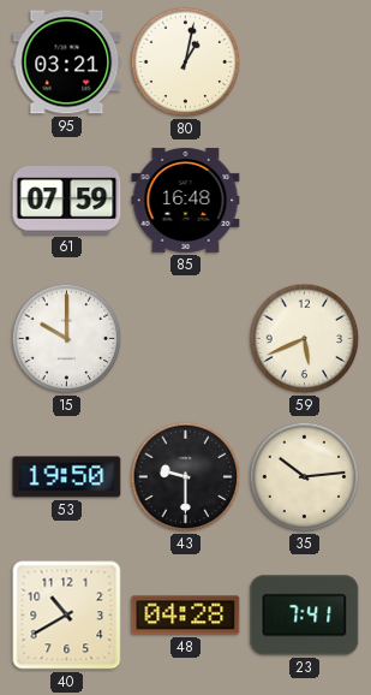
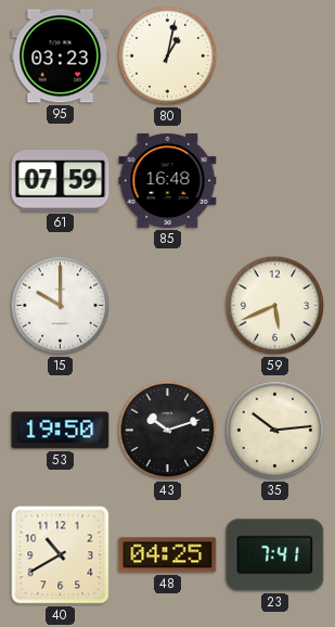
95: 03:21 -> 03:23 (61, 56)
43: 9:30 -> 10:12 (168, 431)
48: 04:28 -> 04:25 (168, 555)
